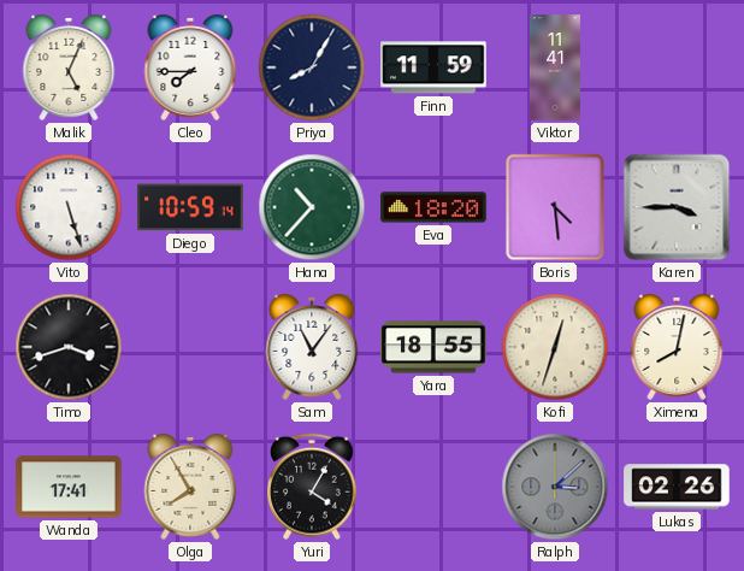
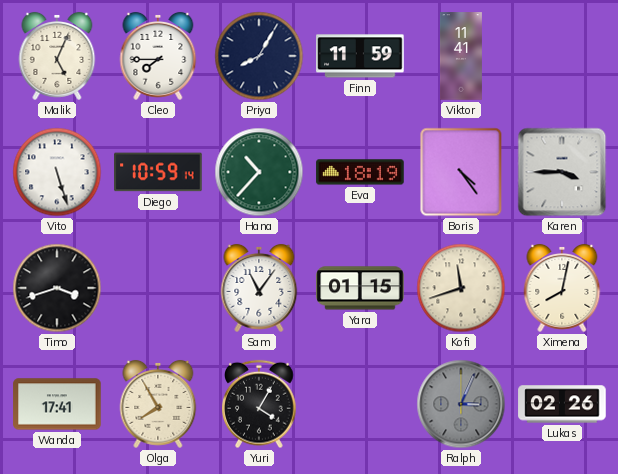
Eva: 18:20 -> 18:19 (360, 172)
Boris: 4:29 -> 4:24 (461, 172)
Yara: 18:55 -> 01:15 (360, 288)
Kofi: 12:33 -> 11:42 (461, 288)
Ralph: 3:08 -> 3:04 (461, 404)
